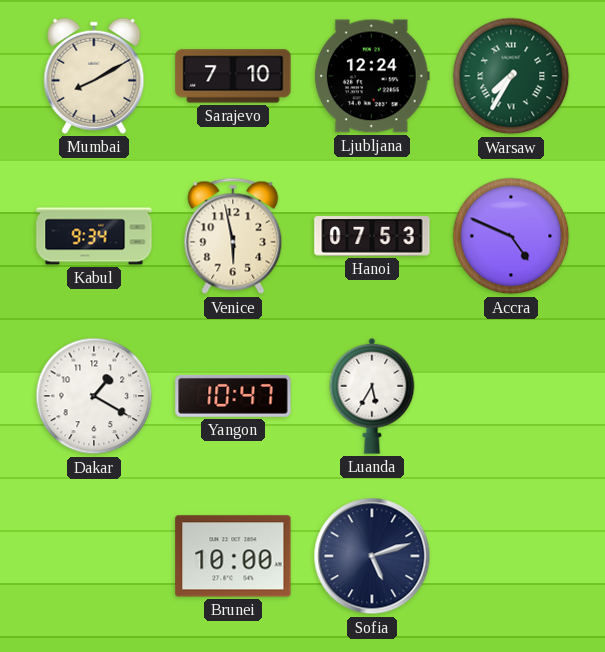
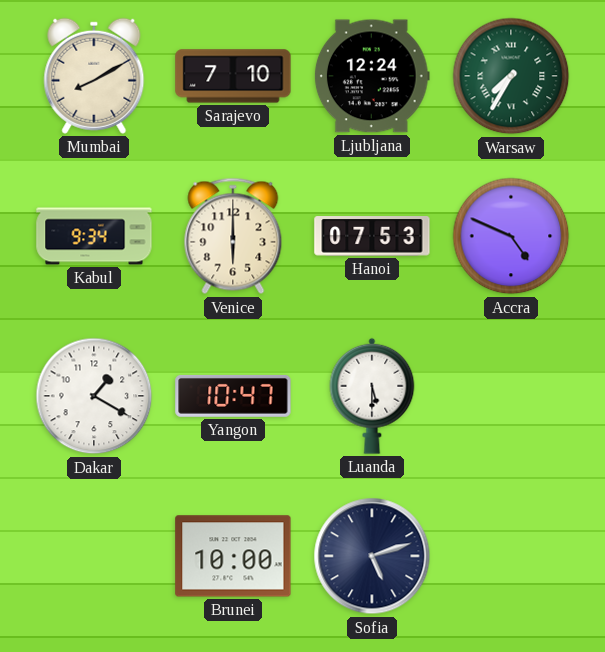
Venice: 5:58 -> 6:00 (233, 236)
Luanda: 5:35 -> 5:30 (372, 396)
